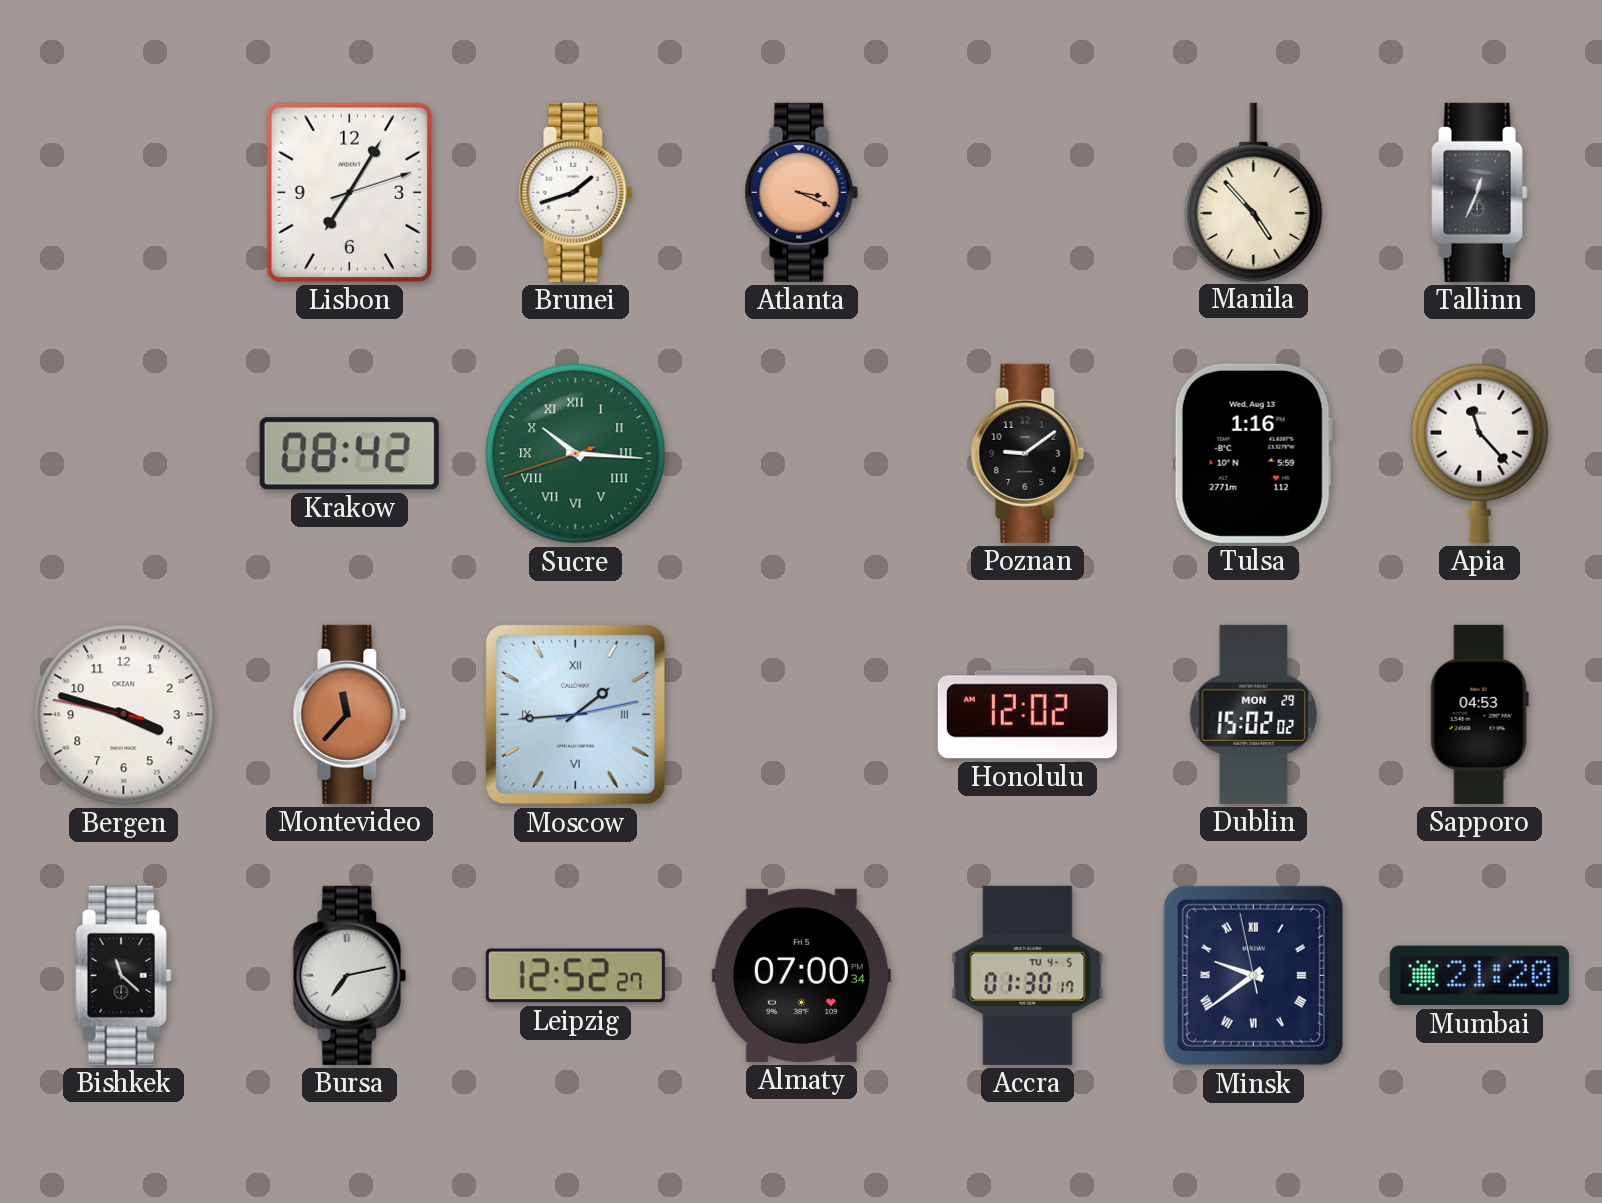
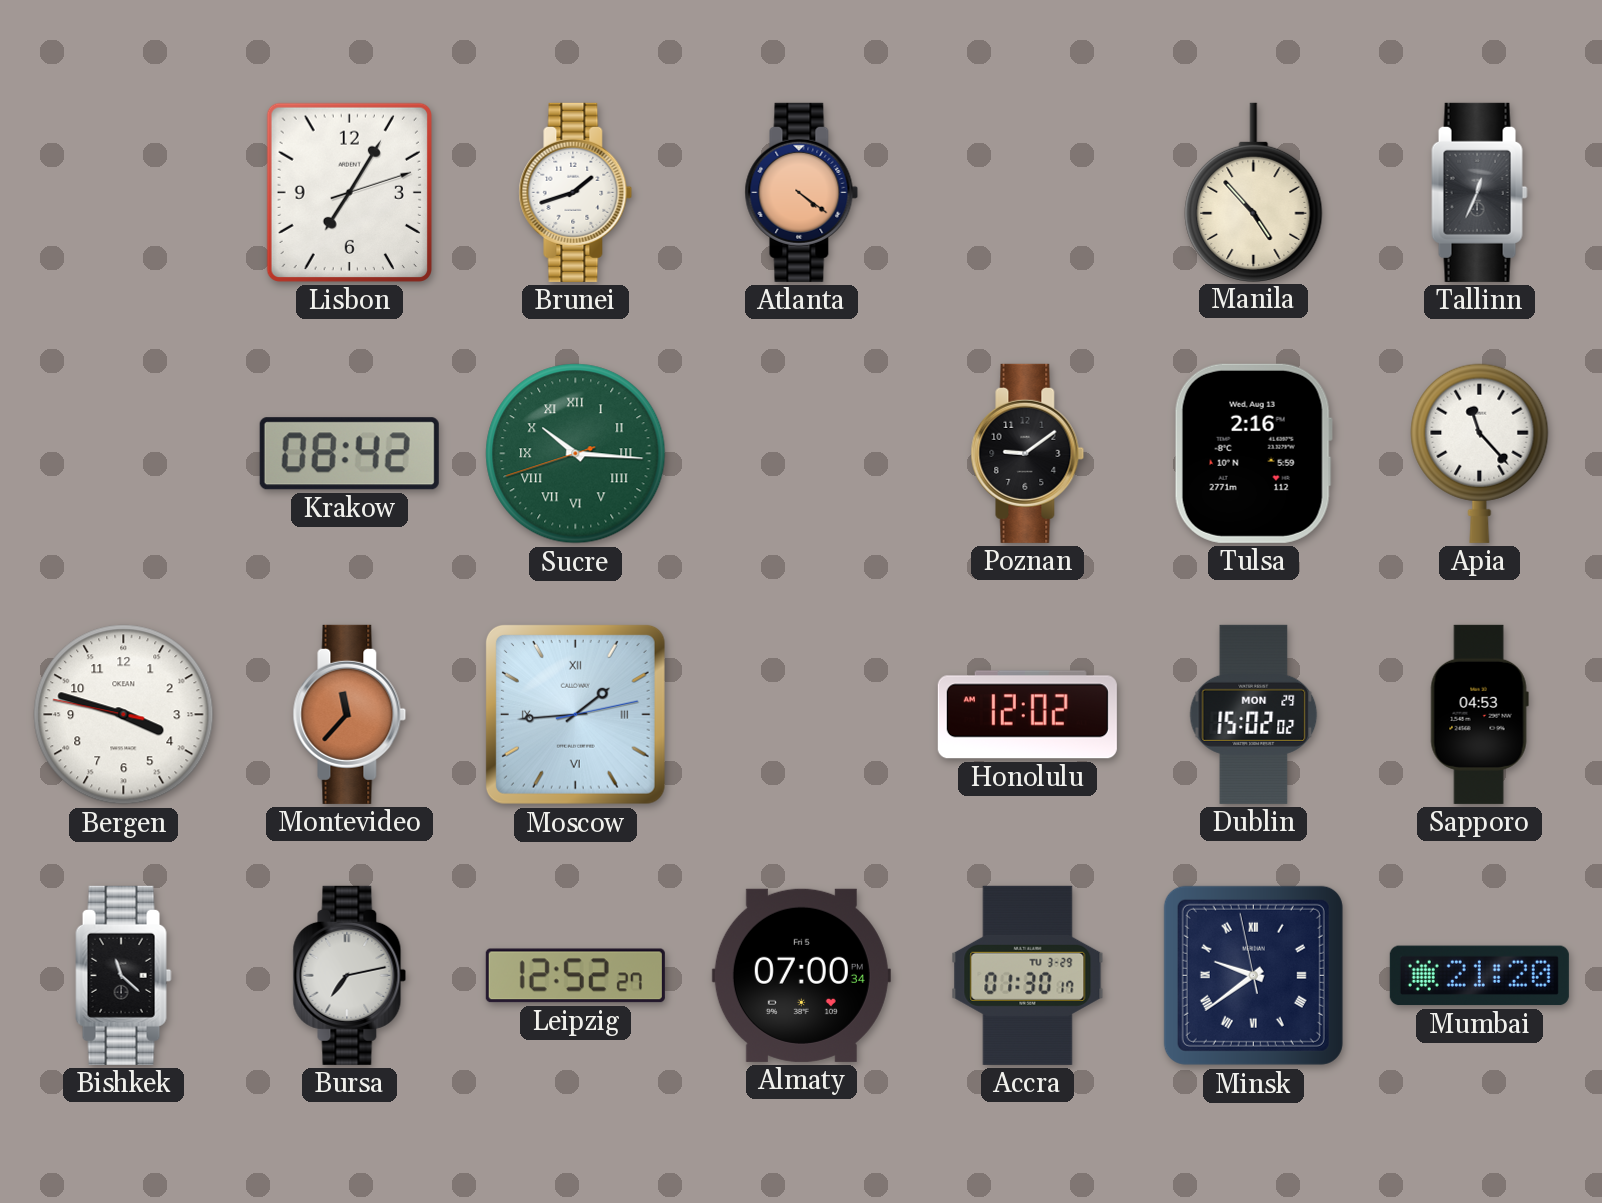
Atlanta: 3:19 -> 4:21 (802, 192)
Tulsa: 1:16 -> 2:16 (1253, 453)
Accra date: TU 4-5 -> TU 3-29 (1028, 975)
